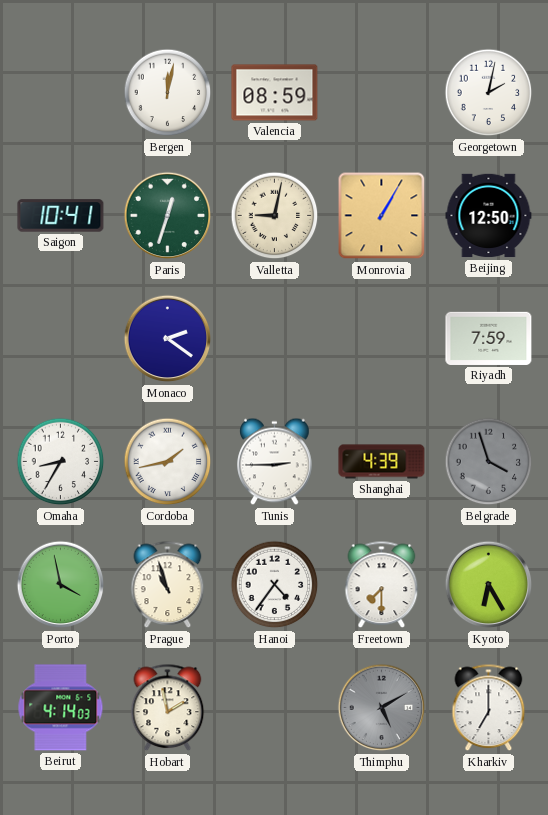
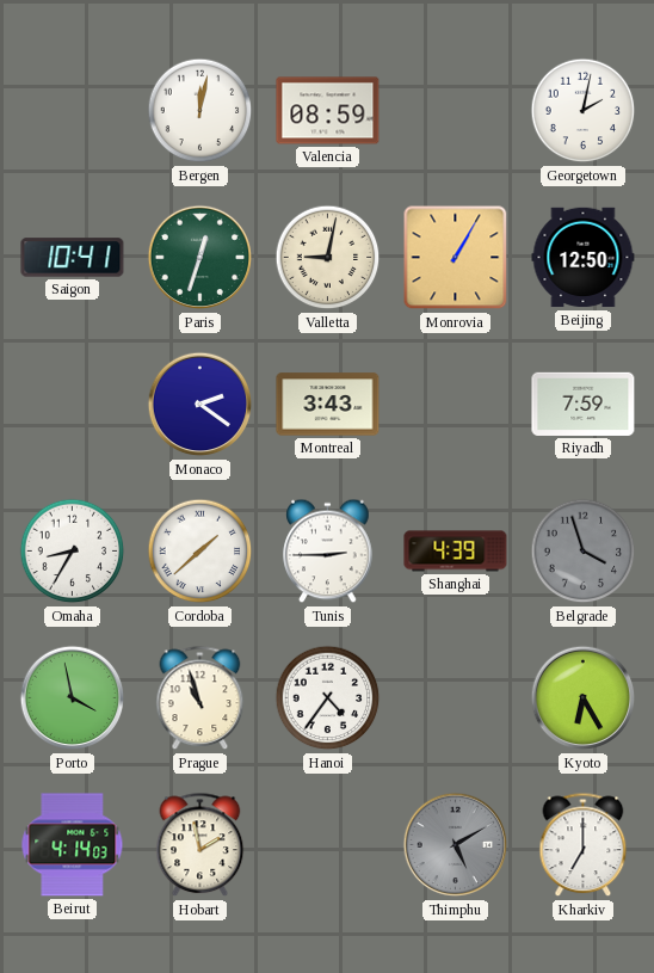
Montreal: none -> 3:43 (328, 405)
Cordoba: 1:43 -> 1:38 (200, 552)
Freetown: 7:30 -> none (382, 585)
